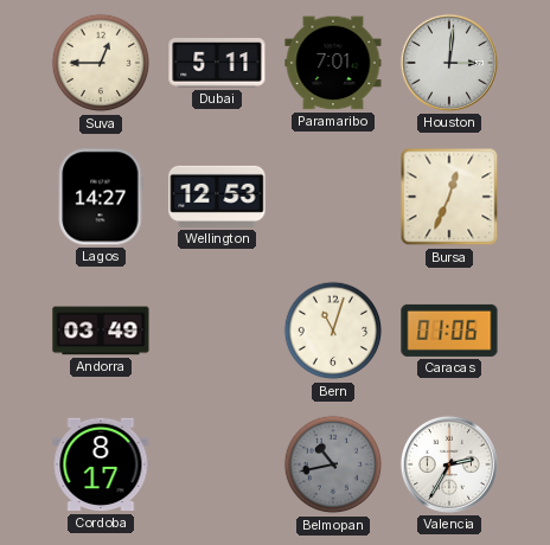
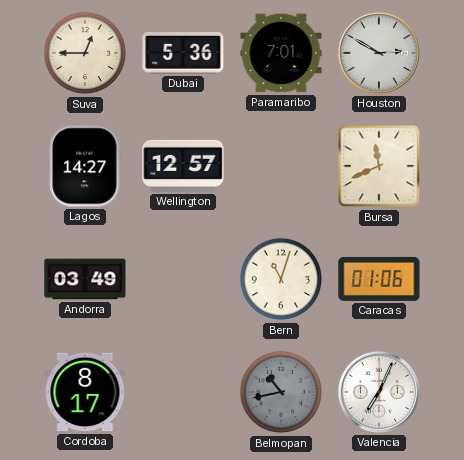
Dubai: 5:11 -> 5:36 (183, 54)
Houston: 3:01 -> 2:50 (379, 53)
Wellington: 12:53 -> 12:57 (183, 166)
Bursa: 12:34 -> 11:41 (379, 166)
Valencia: 2:35 -> 7:04 (379, 392)
